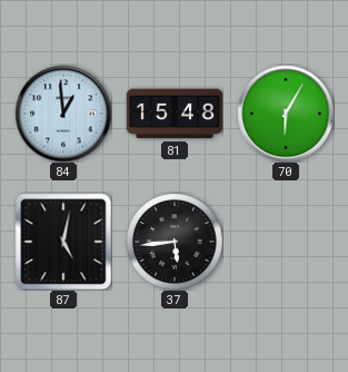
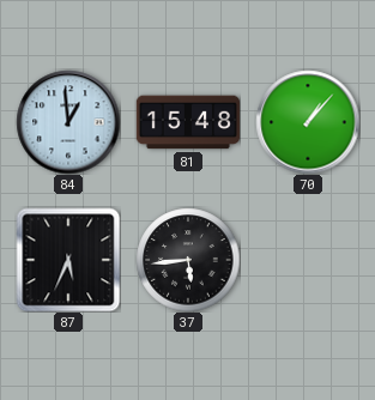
70: 6:05 -> 1:07 (308, 122)
87: 5:02 -> 5:34 (68, 260)
